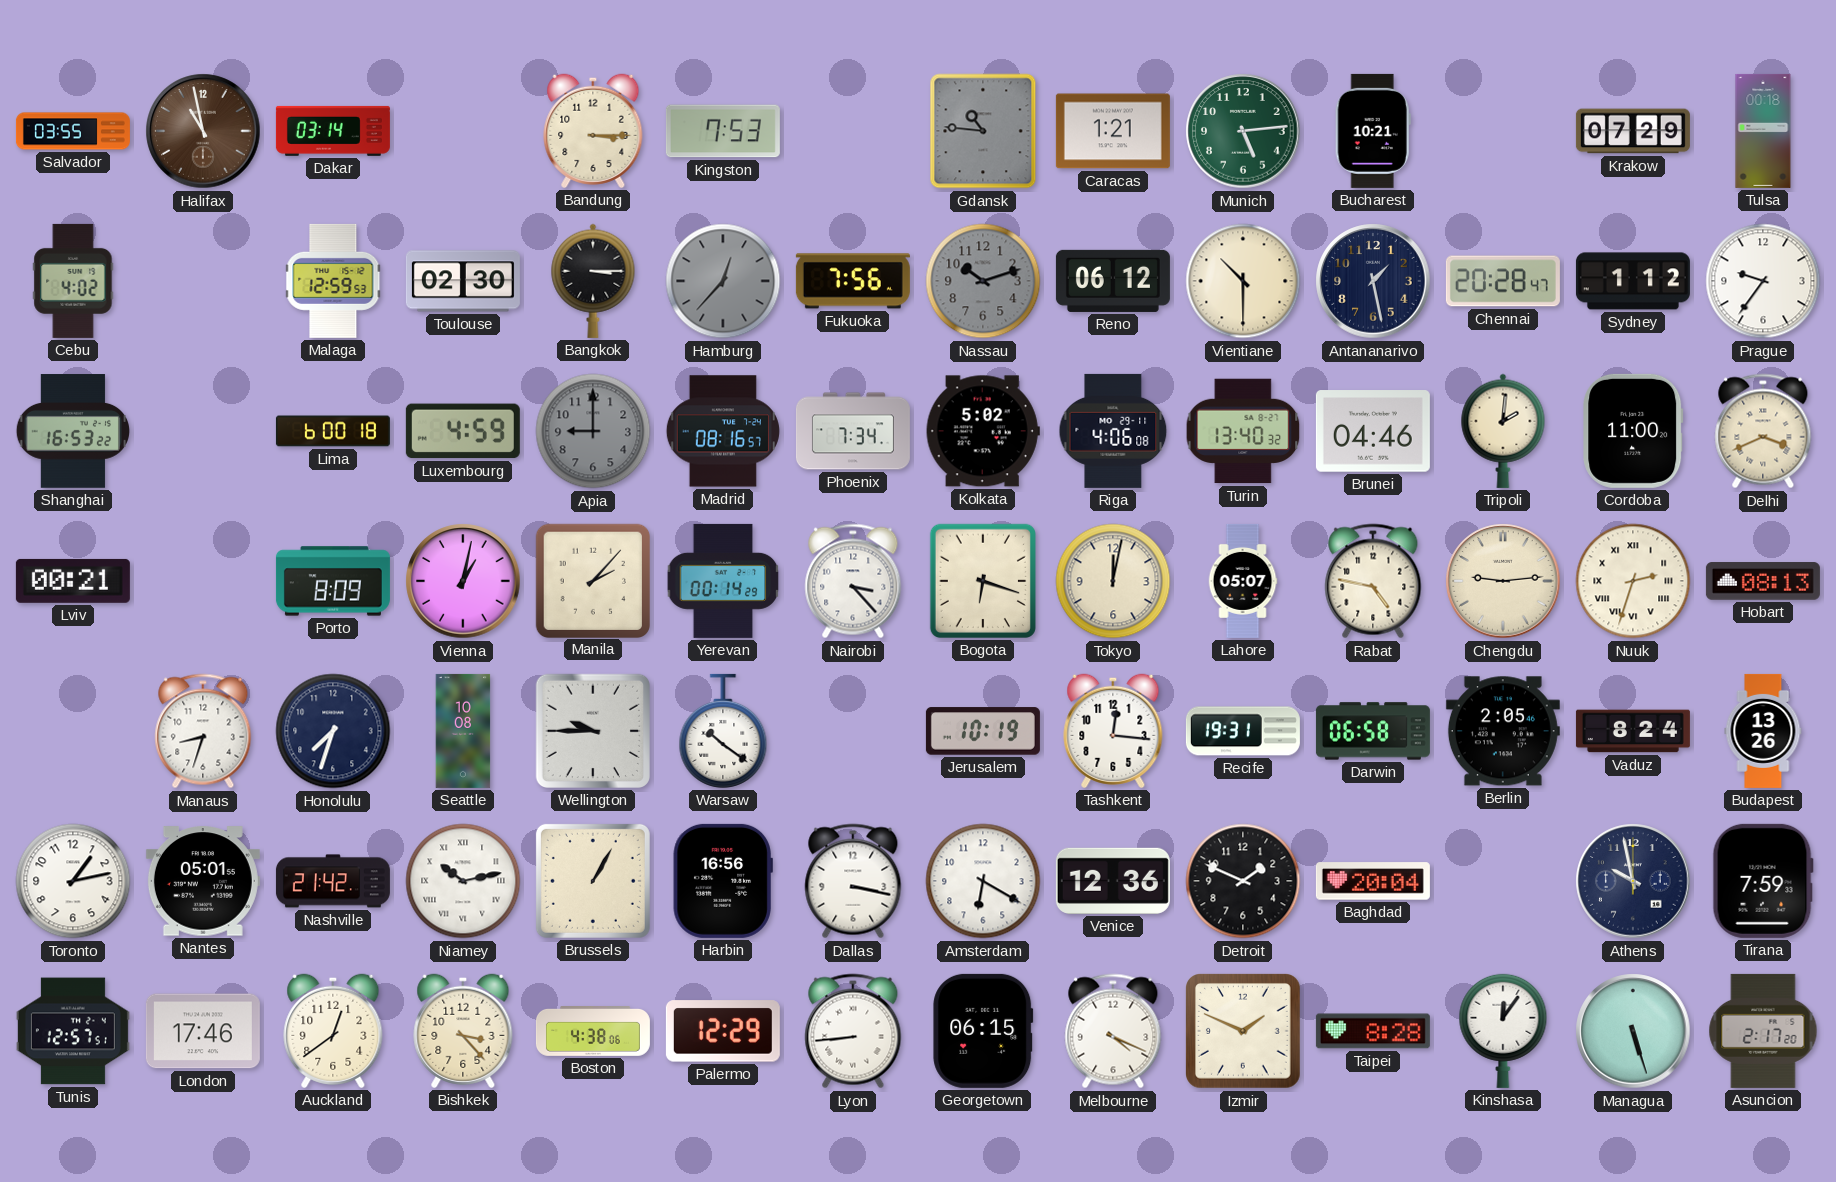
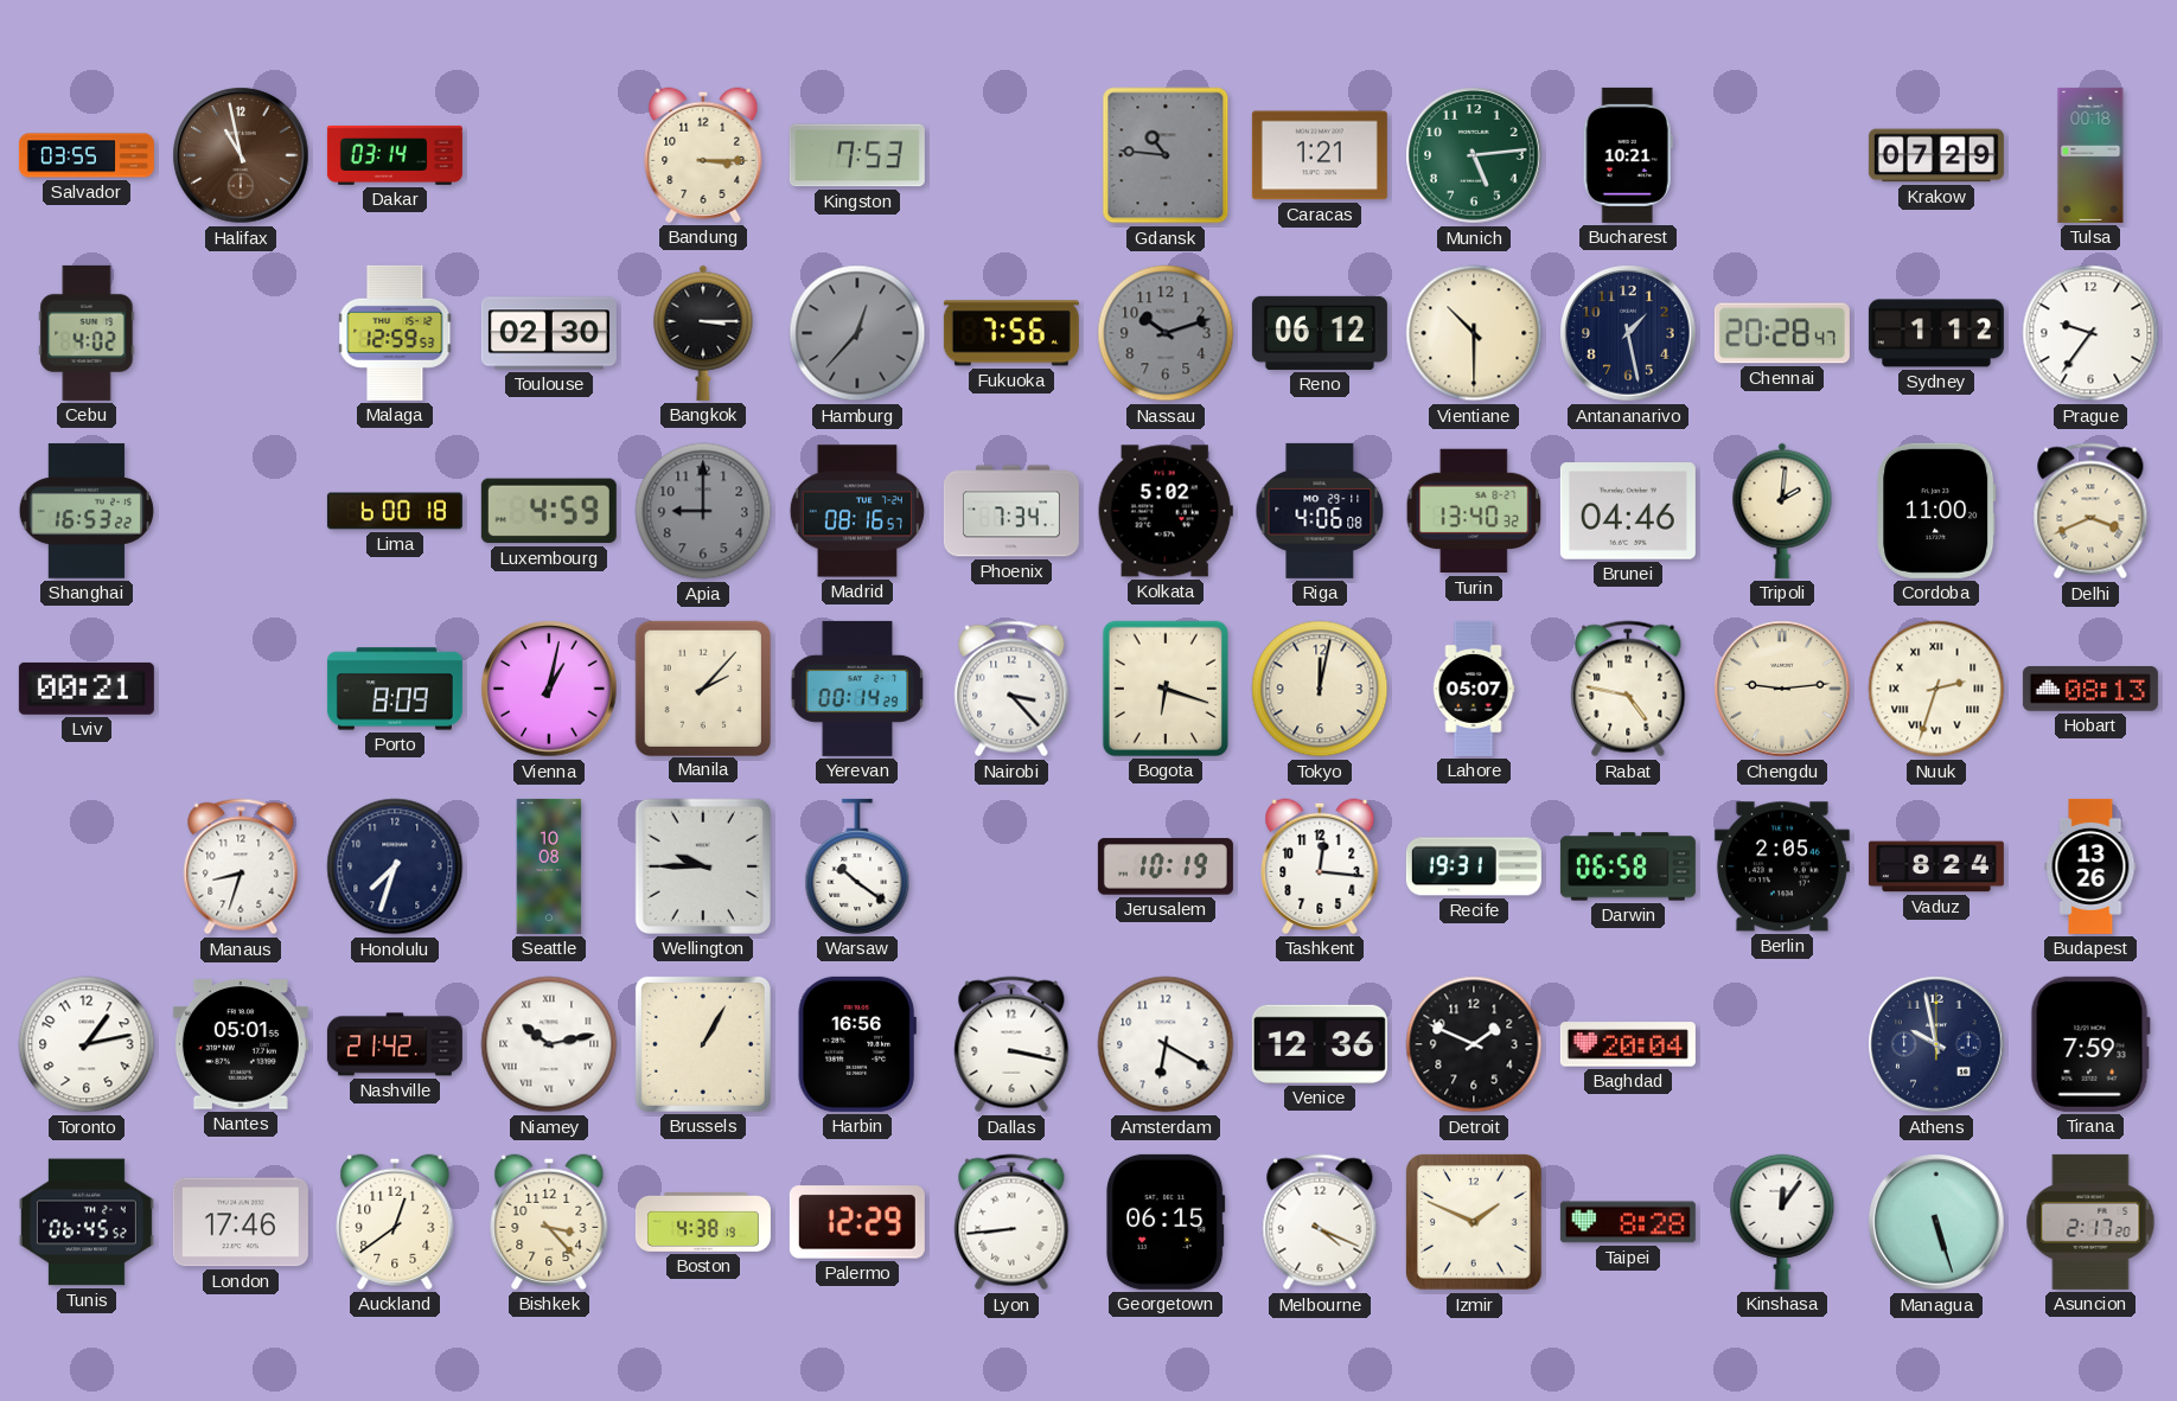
Tunis: 12:57 -> 06:45 (87, 1222)
Boston: 4:38:06 -> 4:38:19 (703, 1223)
